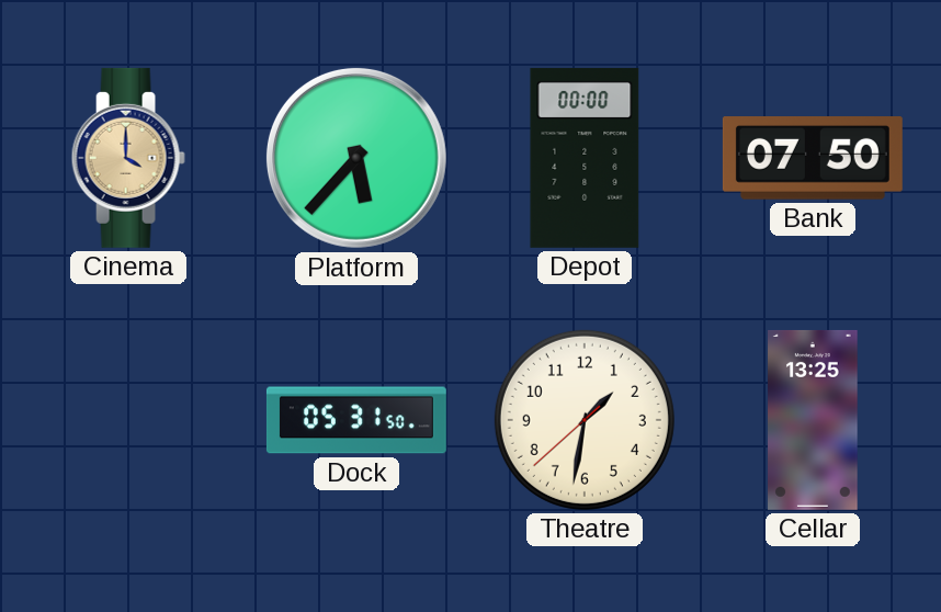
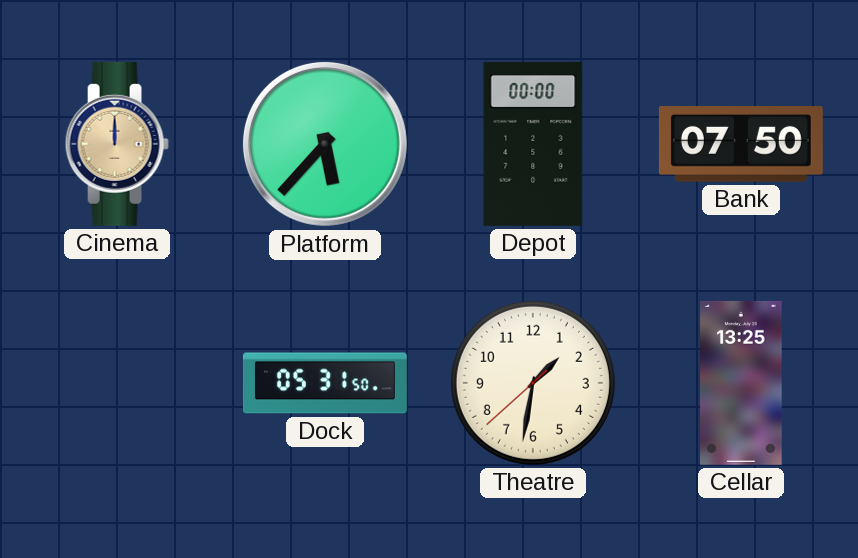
Cinema: 4:00 -> 12:00 (117, 144)
